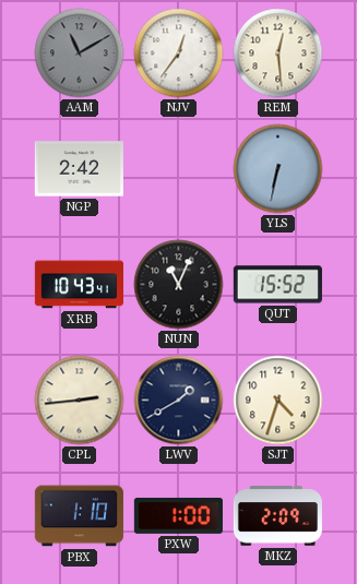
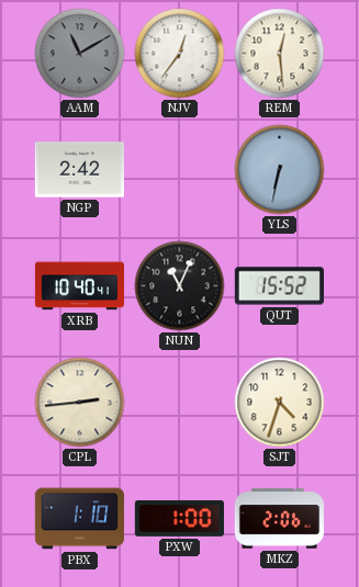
XRB: 10:43 -> 10:40 (79, 286)
LWV: 1:40 -> none (179, 401)
MKZ: 2:09 -> 2:06 (279, 519)
